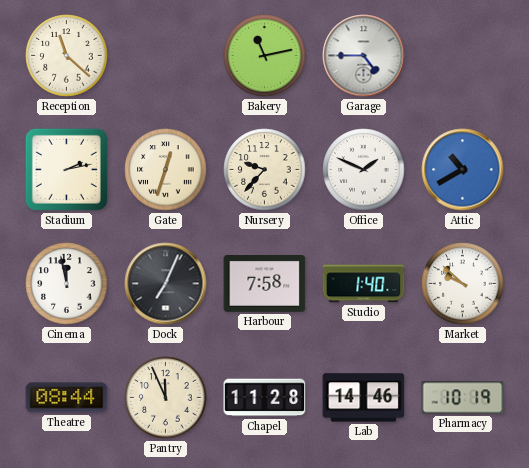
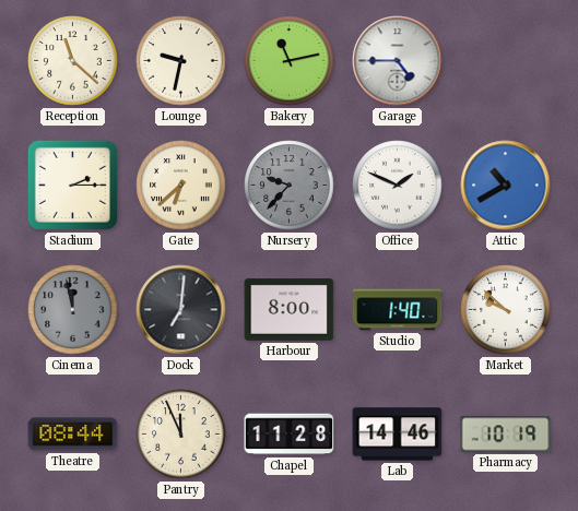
Lounge: none -> 9:32 (181, 61)
Stadium: 2:13 -> 2:15 (72, 185)
Gate: 12:33 -> 6:38 (181, 186)
Nursery dial: cream -> grey (290, 186)
Cinema dial: white -> grey (73, 310)
Dock: 7:04 -> 7:01 (181, 310)
Harbour: 7:58 -> 8:00 (290, 310)
